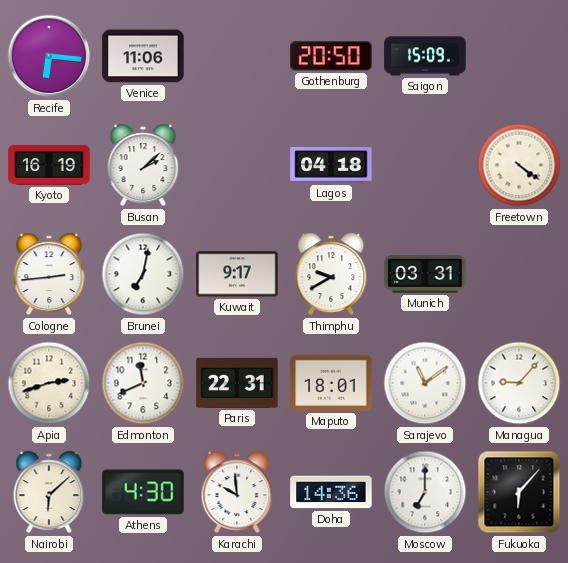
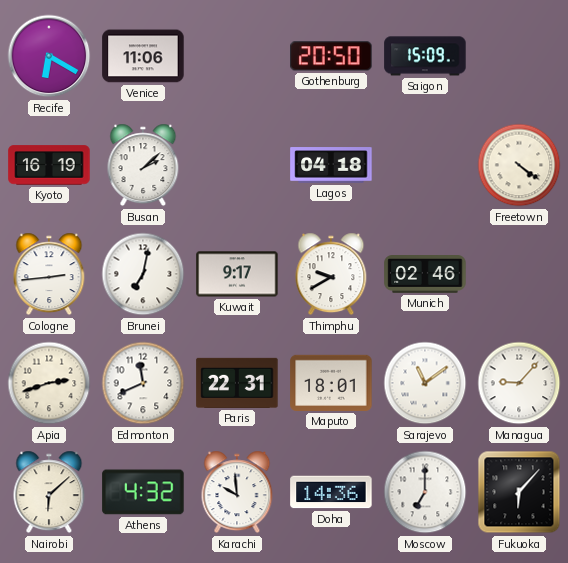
Recife: 6:16 -> 6:20 (49, 56)
Munich: 03:31 -> 02:46 (425, 275)
Athens: 4:30 -> 4:32 (143, 492)
